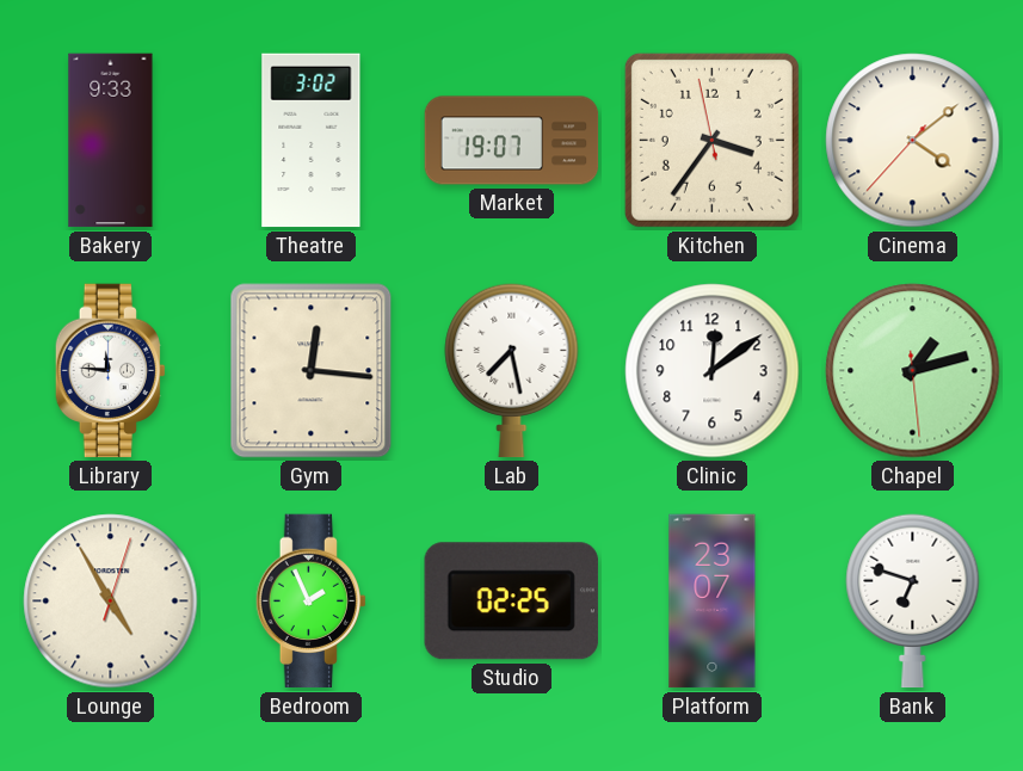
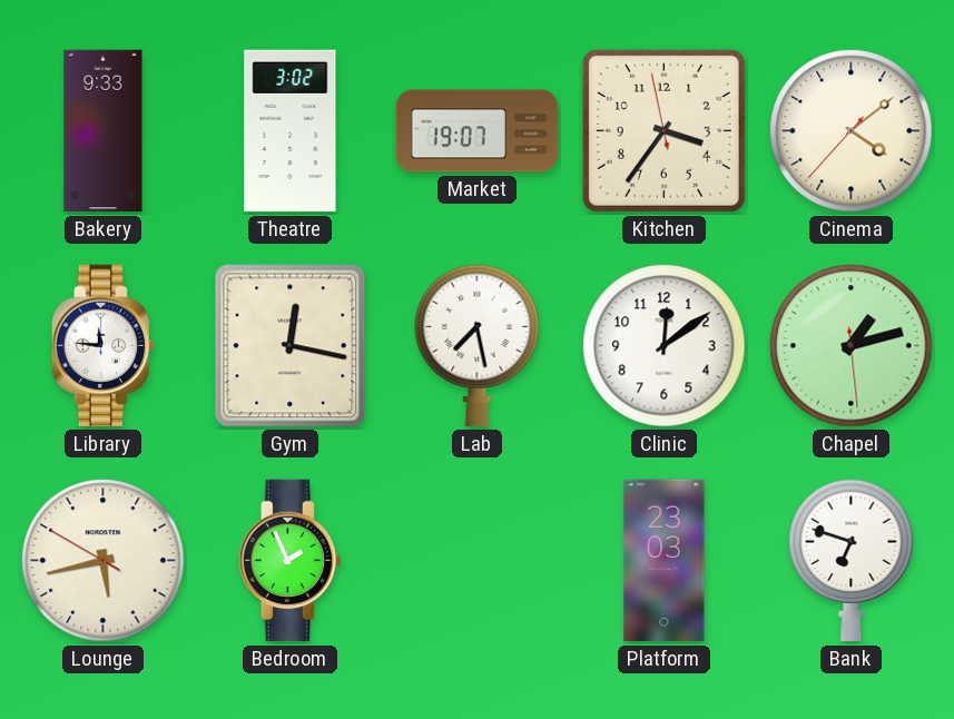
Gym: 12:16 -> 12:17 (291, 346)
Lounge: 4:55 -> 5:42 (104, 561)
Studio: 02:25 -> none (511, 602)
Platform: 23:07 -> 23:03 (665, 561)
